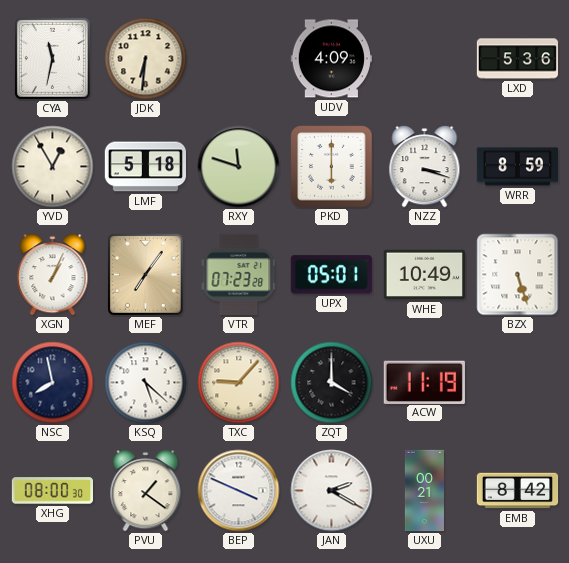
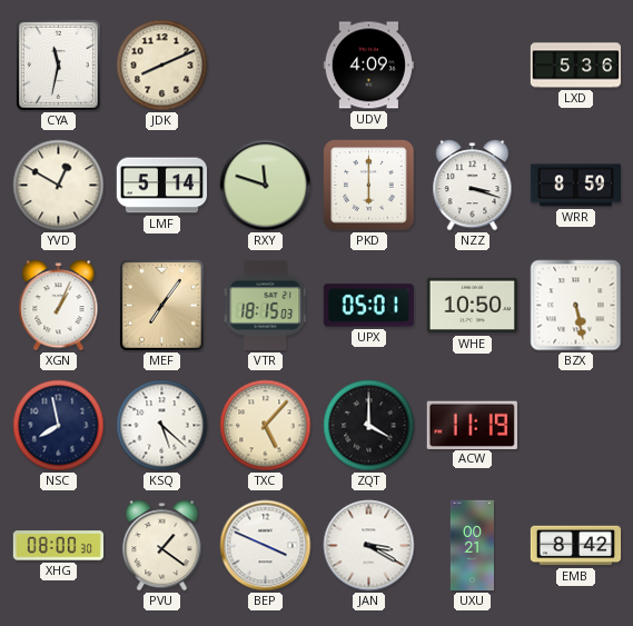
JDK: 6:31 -> 8:11 (162, 66)
YVD: 12:55 -> 12:50 (59, 186)
LMF: 5:18 -> 5:14 (161, 186)
VTR: 07:23 -> 18:15 (266, 305)
WHE: 10:49 -> 10:50 (472, 306)
BZX: 5:27 -> 5:28 (576, 306)
TXC: 9:07 -> 5:07 (266, 426)
JAN: 2:20 -> 3:20 (369, 546)
